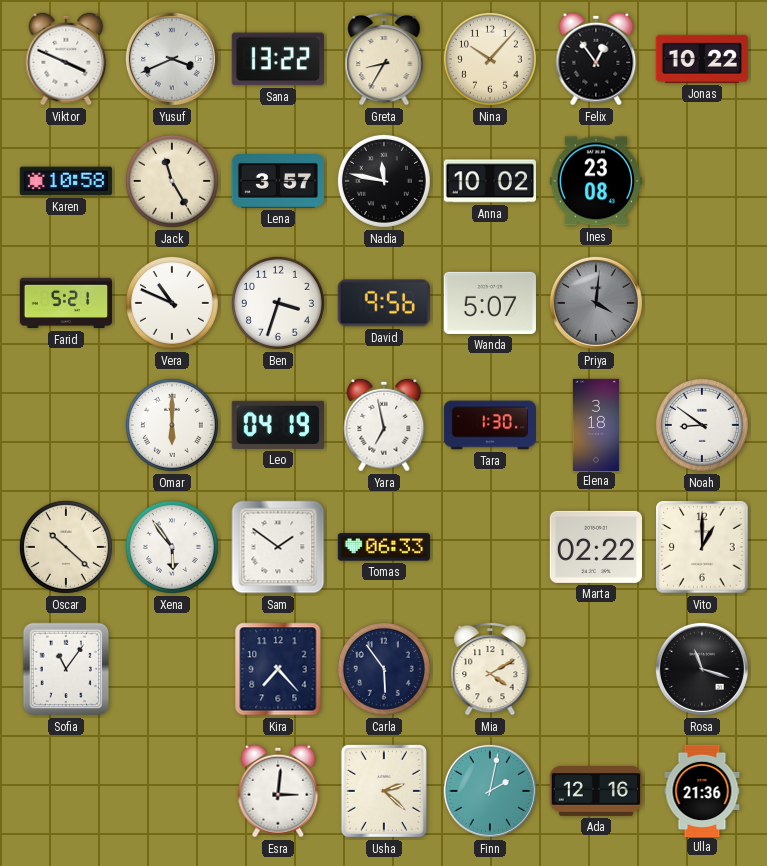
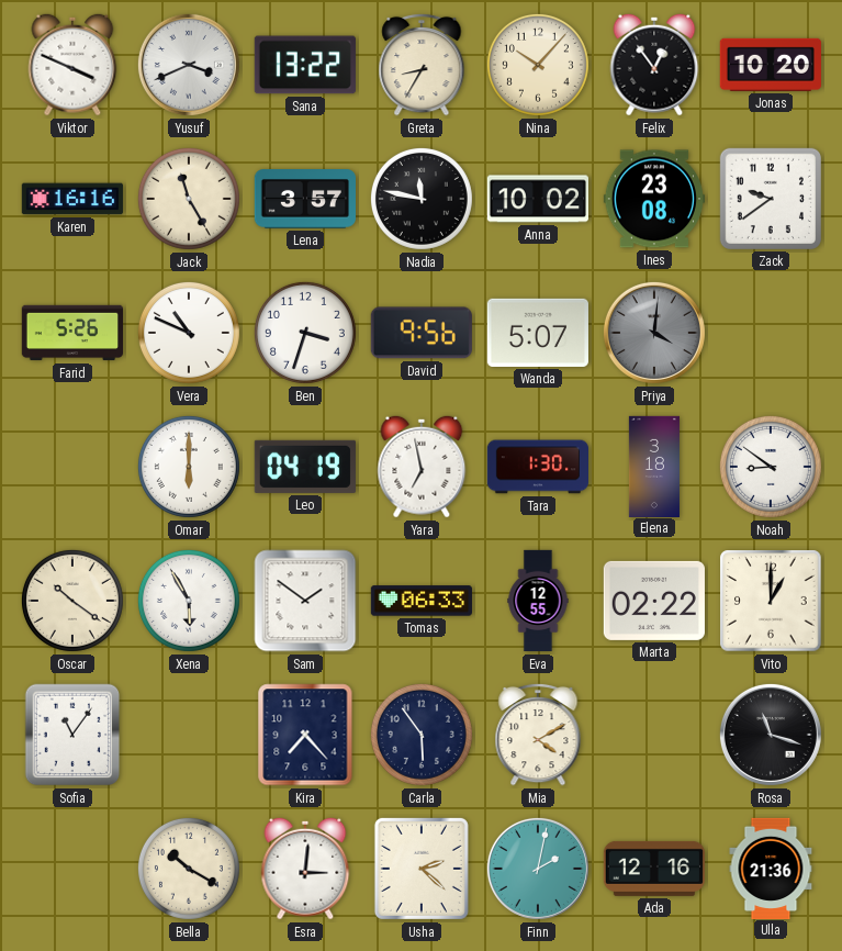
Jonas: 10:22 -> 10:20 (771, 65)
Karen: 10:58 -> 16:16 (71, 199)
Zack: none -> 9:39 (771, 199)
Farid: 5:21 -> 5:26 (71, 333)
Oscar: 10:22 -> 10:21 (72, 601)
Xena: 5:54 -> 5:55 (189, 601)
Eva: none -> 12:55 (538, 601)
Bella: none -> 10:20 (189, 869)
